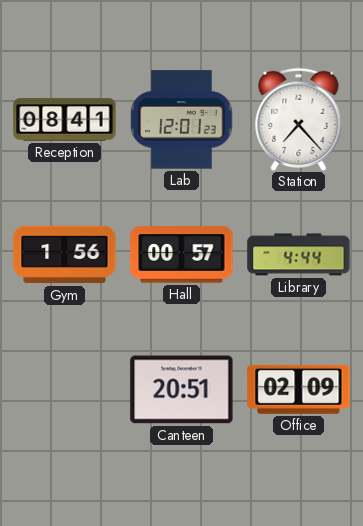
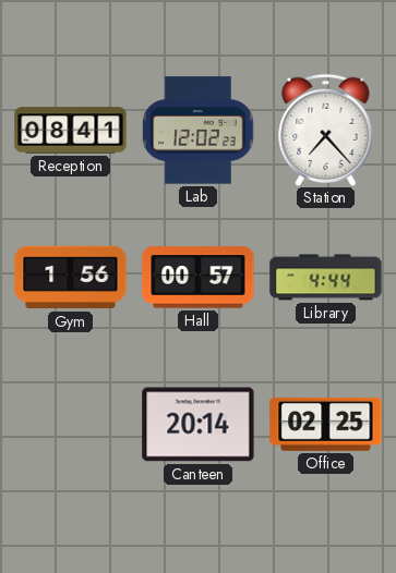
Lab: 12:01 -> 12:02 (199, 131)
Canteen: 20:51 -> 20:14 (199, 425)
Office: 02:09 -> 02:25 (326, 424)
